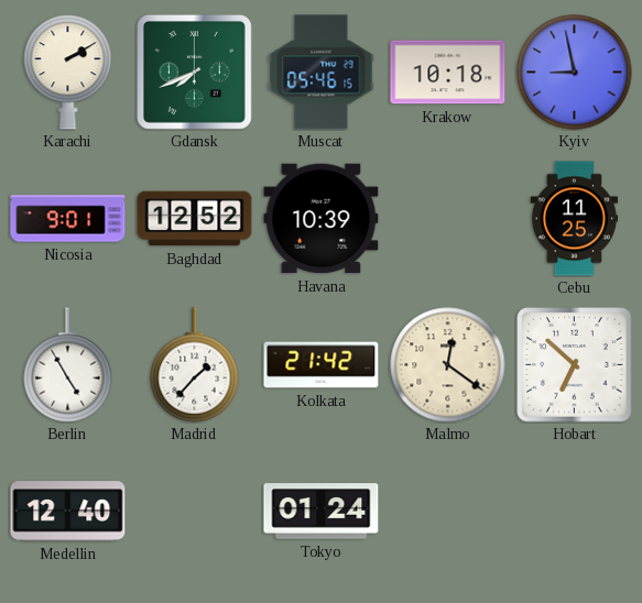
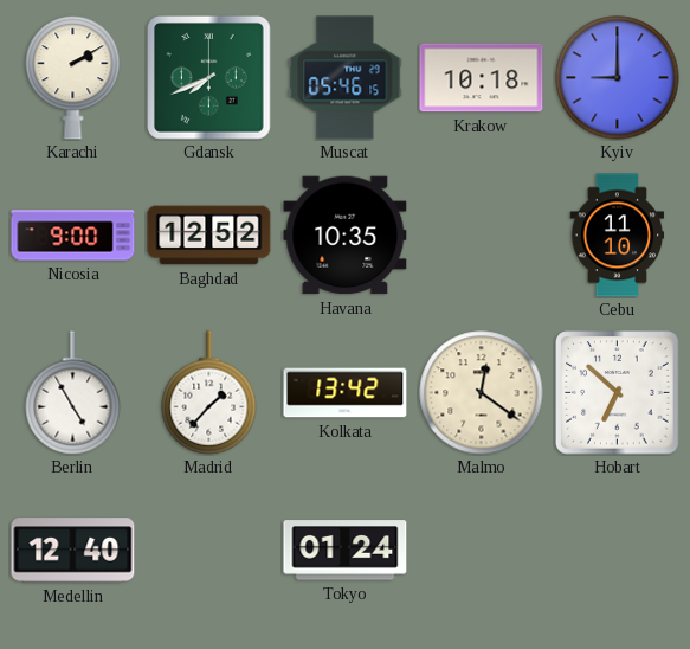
Kyiv: 8:58 -> 9:00 (618, 78)
Nicosia: 9:01 -> 9:00 (73, 236)
Havana: 10:39 -> 10:35 (346, 236)
Cebu: 11:25 -> 11:10 (618, 236)
Kolkata: 21:42 -> 13:42 (346, 393)
